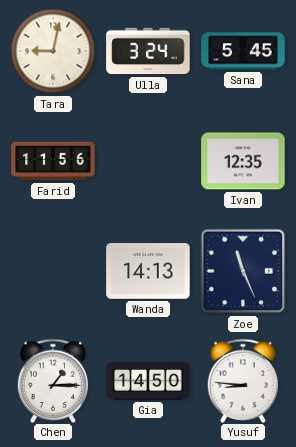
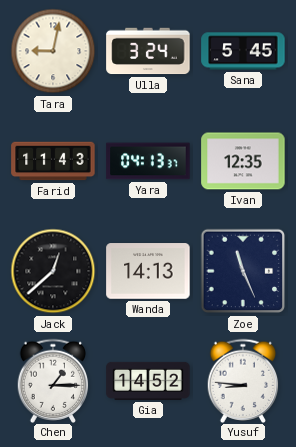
Farid: 11:56 -> 11:43 (53, 161)
Yara: none -> 04:13 (148, 161)
Jack: none -> 12:38 (53, 271)
Gia: 14:50 -> 14:52 (148, 381)
